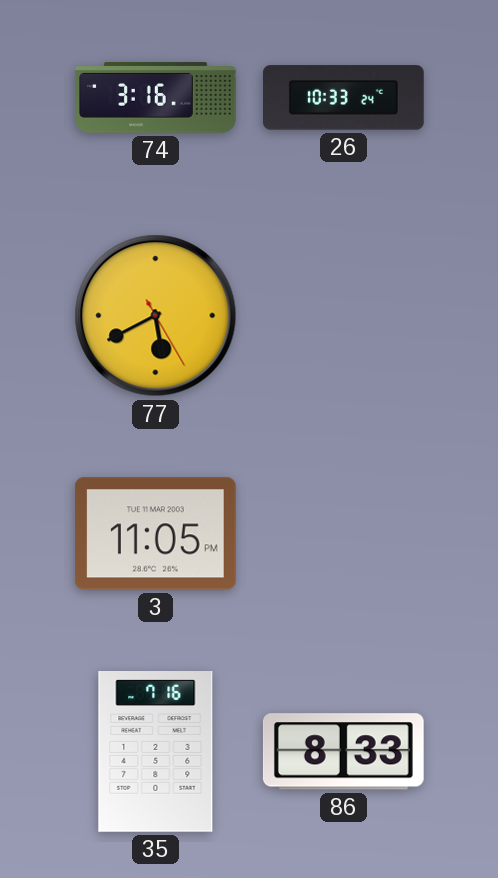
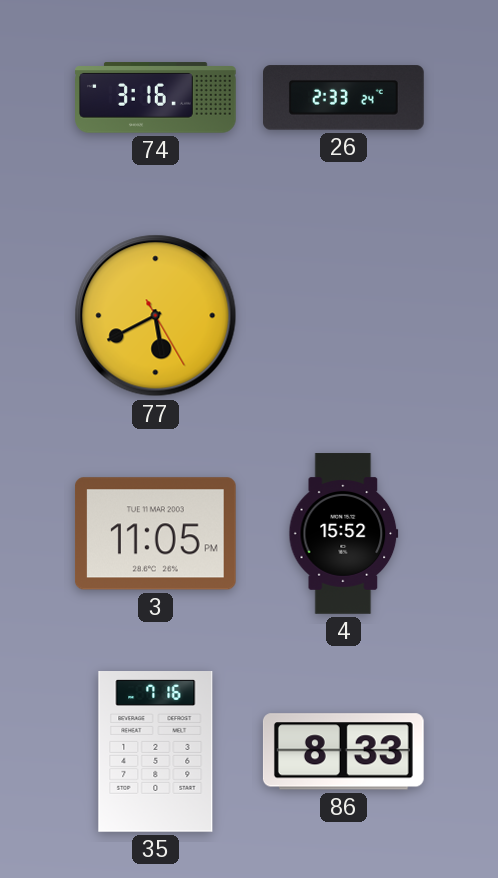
26: 10:33 -> 2:33 (344, 98)
4: none -> 15:52 (344, 534)
